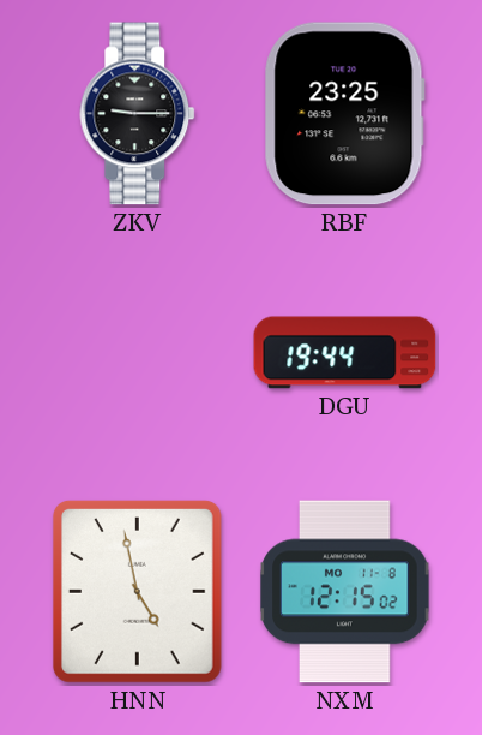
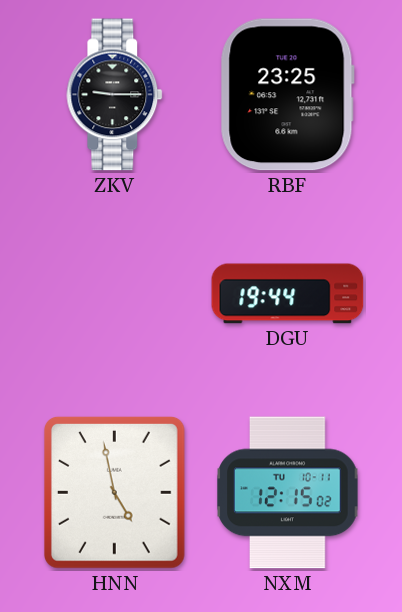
NXM date: MO 11-8 -> TU 10-11 (288, 493)
